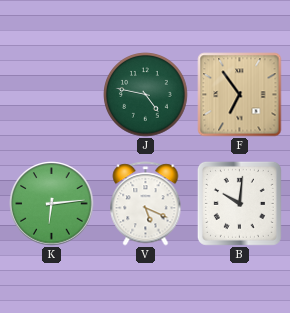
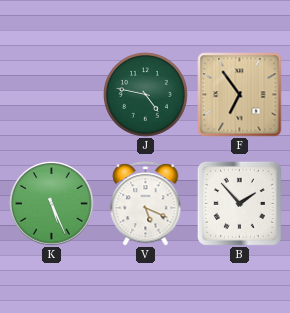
K: 6:14 -> 5:26 (52, 204)
B: 10:01 -> 1:53 (239, 203)
